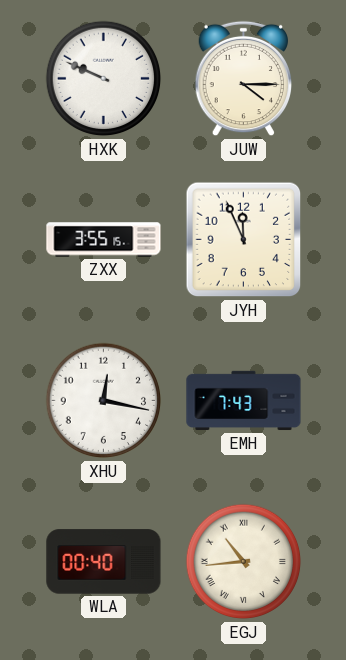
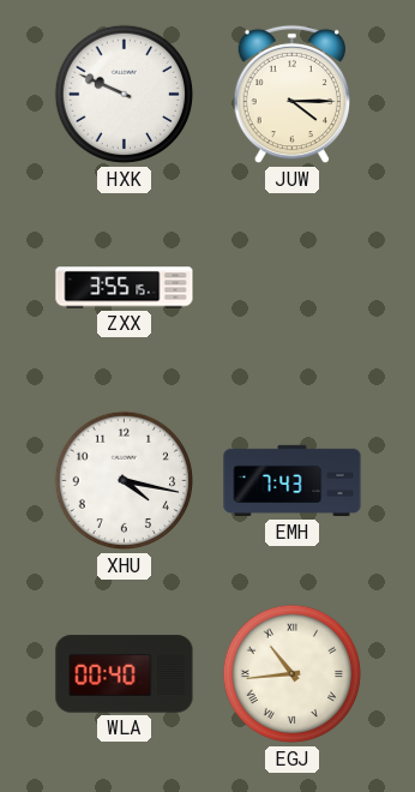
JYH: 11:56 -> none (244, 240)
XHU: 12:17 -> 4:17 (125, 481)
